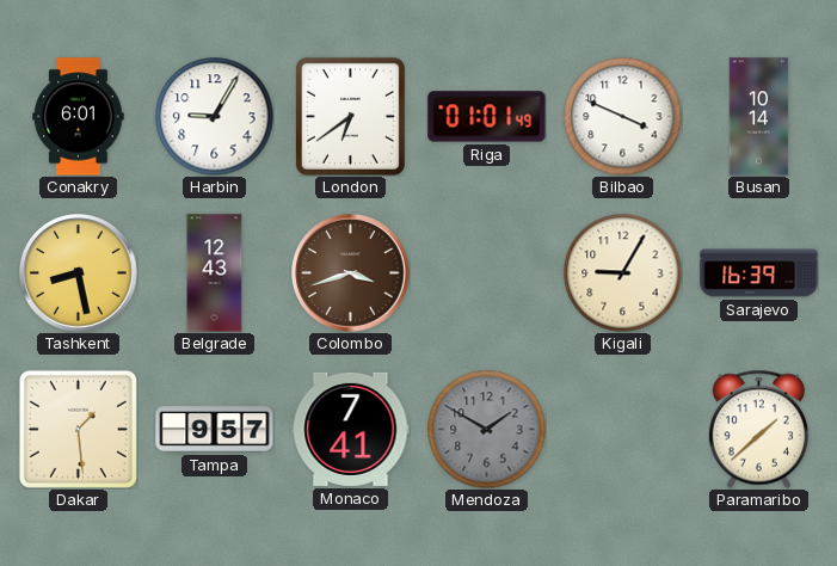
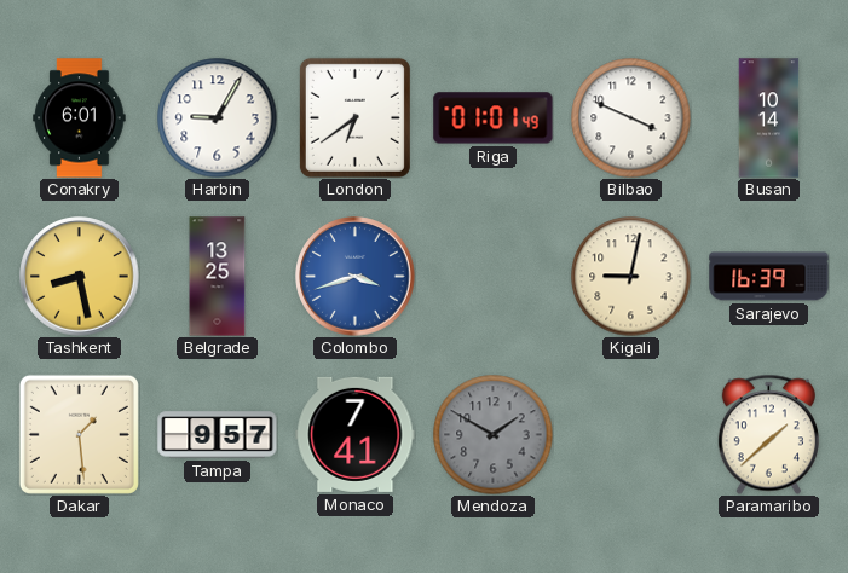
Belgrade: 12:43 -> 13:25 (218, 277)
Colombo dial: brown -> blue (356, 277)
Kigali: 9:05 -> 9:02 (631, 277)
